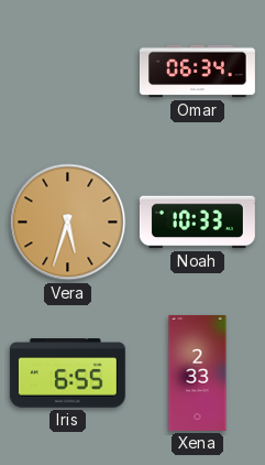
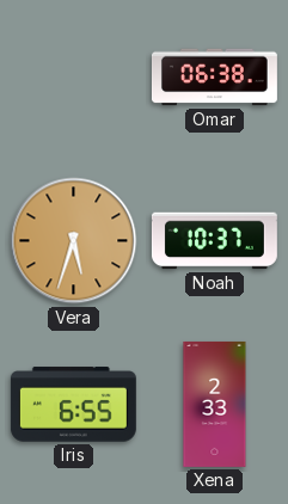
Omar: 06:34 -> 06:38 (214, 78)
Noah: 10:33 -> 10:37 (214, 241)
